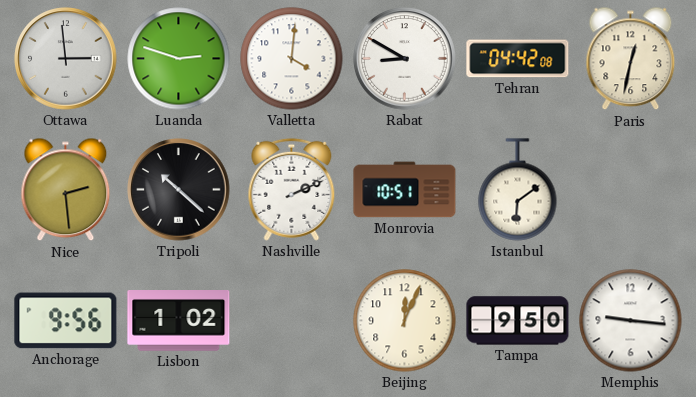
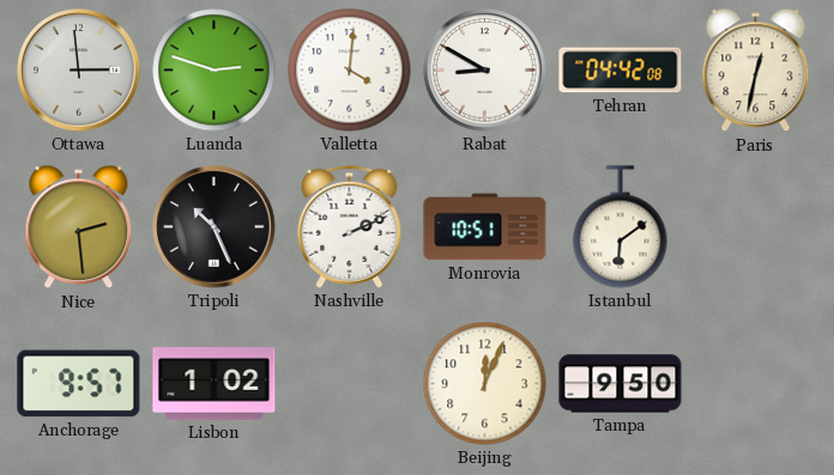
Tripoli: 10:22 -> 10:26 (214, 227)
Anchorage: 9:56 -> 9:57 (79, 384)
Memphis: 9:16 -> none (631, 321)
